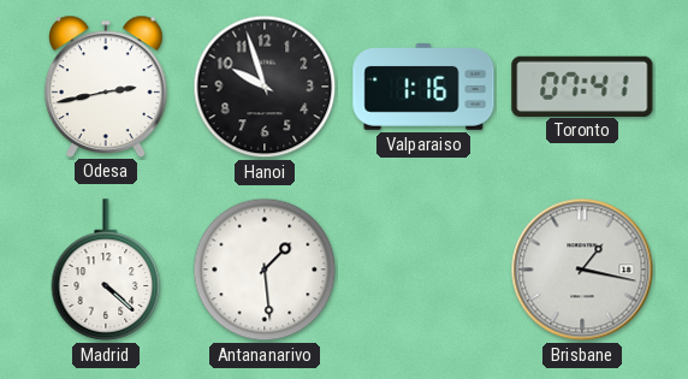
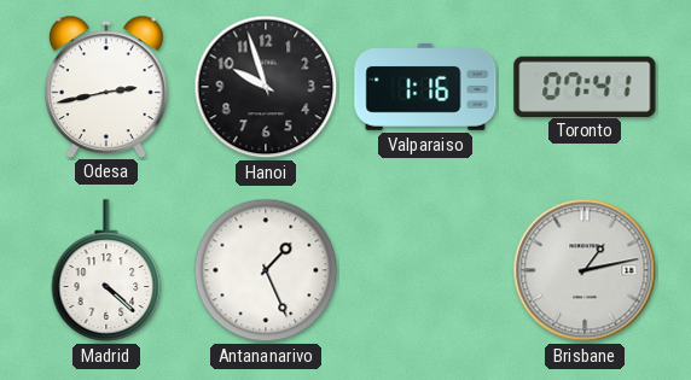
Antananarivo: 1:29 -> 1:26 (266, 270)
Brisbane: 1:17 -> 1:13 (585, 270)
